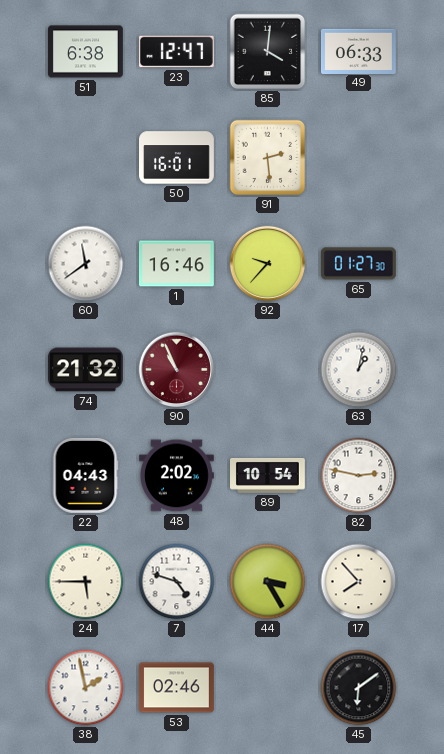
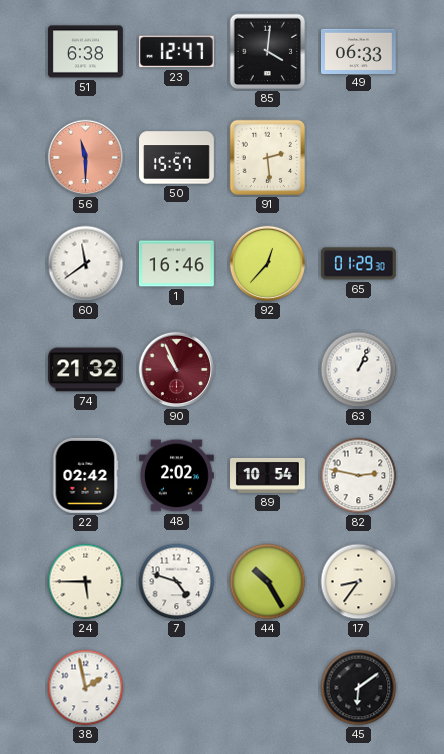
56: none -> 11:30 (86, 158)
50: 16:01 -> 15:57 (177, 158)
92: 9:37 -> 12:37 (268, 264)
65: 01:27 -> 01:29 (358, 264)
63: 1:02 -> 1:04 (359, 370)
22: 04:43 -> 02:42 (85, 475)
44: 3:25 -> 10:25 (268, 582)
17: 7:53 -> 8:36 (359, 582)
53: 02:46 -> none (176, 688)
